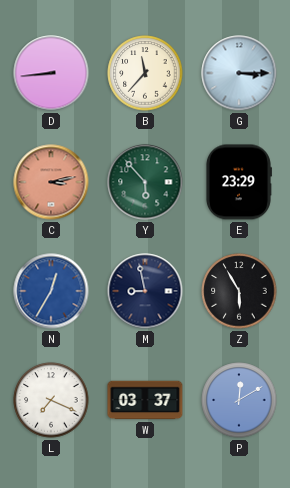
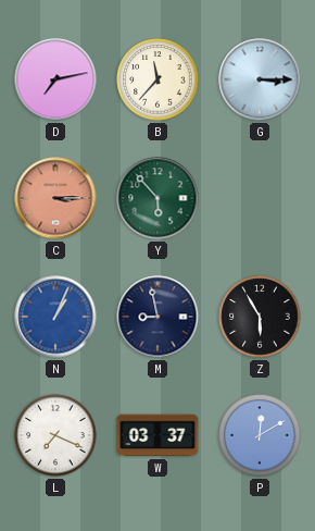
D: 8:44 -> 7:13 (55, 79)
C: 3:13 -> 3:15 (55, 198)
E: 23:29 -> none (238, 182)
N: 12:35 -> 1:04 (55, 317)
